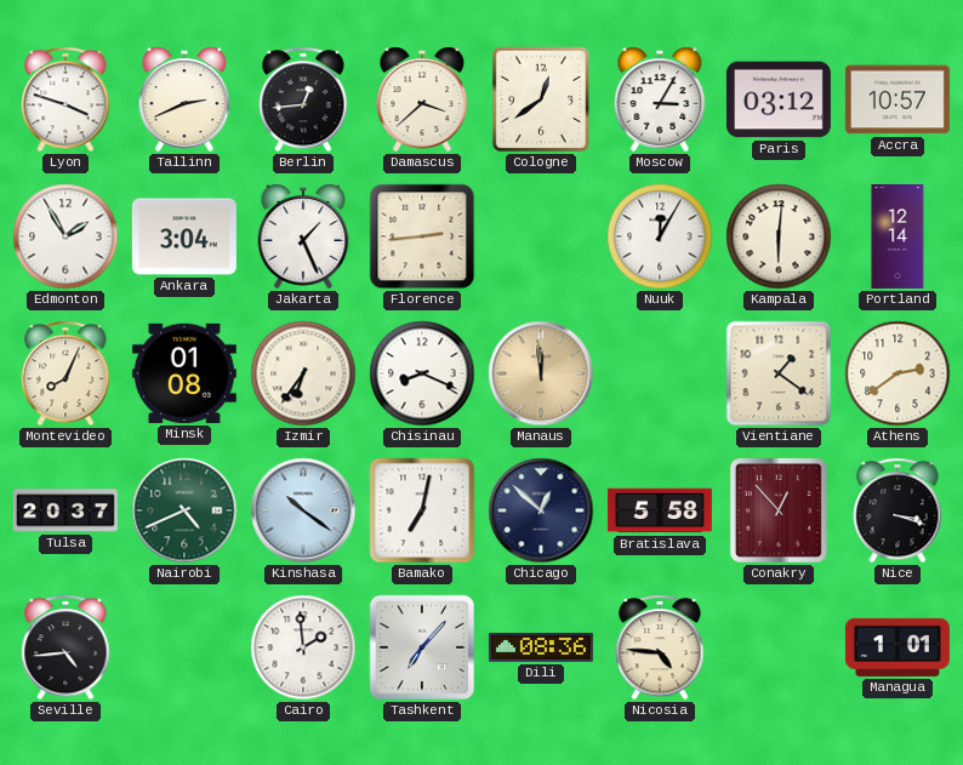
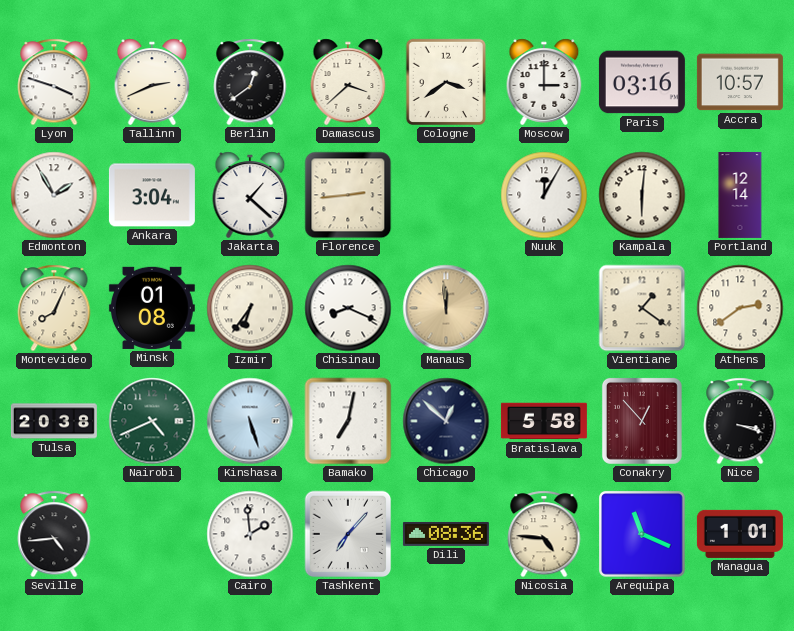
Berlin: 12:44 -> 12:39 (250, 82)
Cologne: 12:39 -> 3:39 (445, 82)
Moscow: 3:05 -> 3:00 (544, 82)
Paris: 03:12 -> 03:16 (642, 82)
Jakarta: 1:26 -> 1:22 (250, 195)
Tulsa: 20:37 -> 20:38 (54, 421)
Kinshasa: 10:21 -> 5:27 (250, 421)
Arequipa: none -> 11:19 (643, 535)
